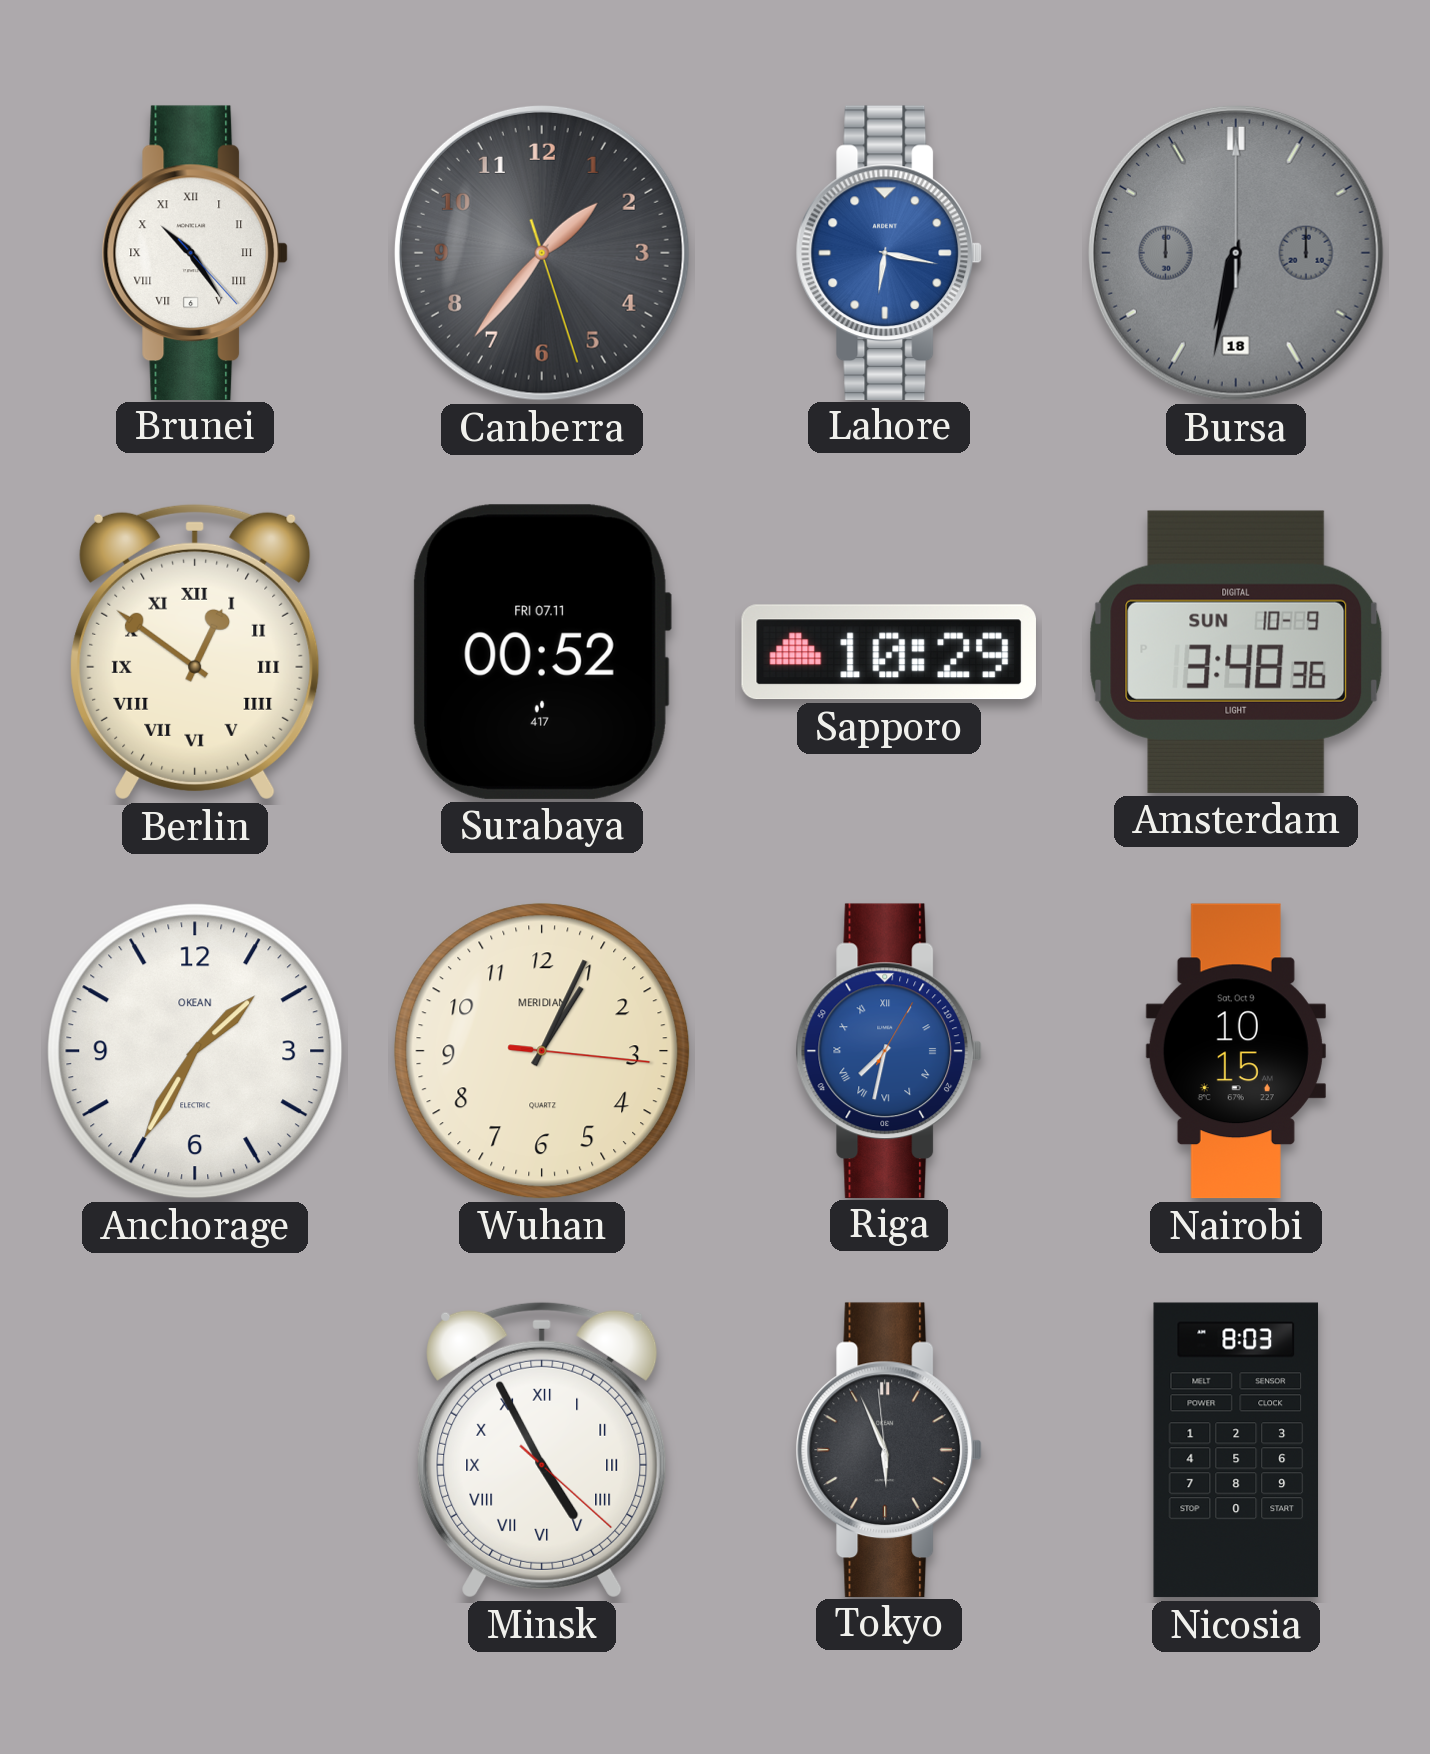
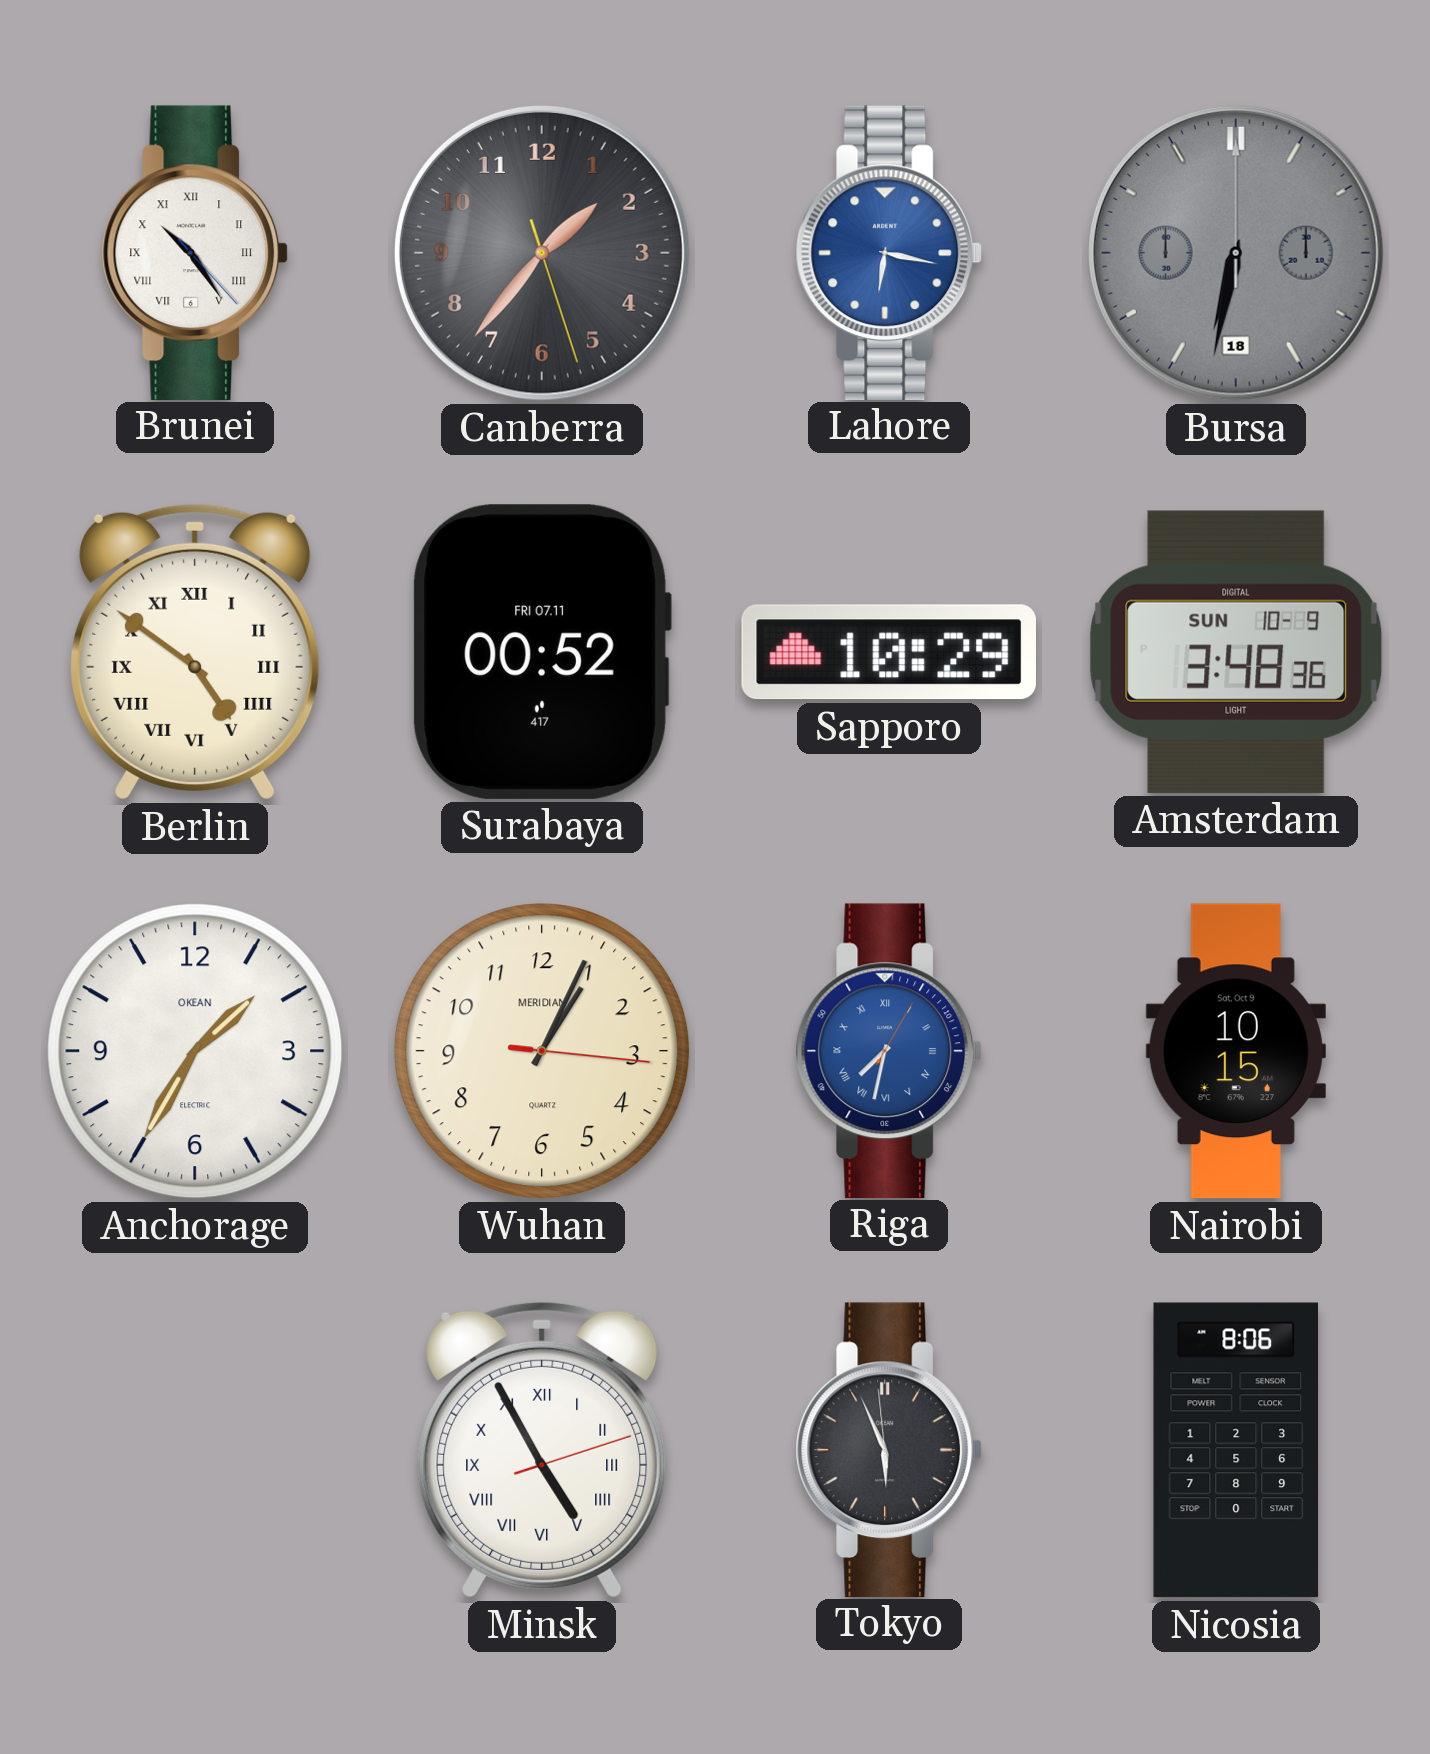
Berlin: 12:51 -> 4:51 (195, 652)
Minsk: 4:55:22 -> 4:55:12 (542, 1450)
Nicosia: 8:03 -> 8:06 (1236, 1450)
